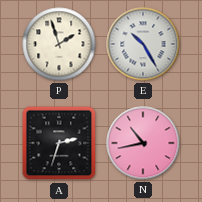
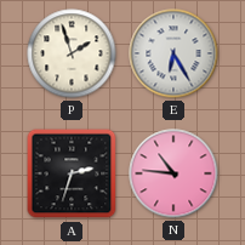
E: 10:25 -> 6:25 (173, 53)
N: 10:43 -> 10:46 (173, 173)
